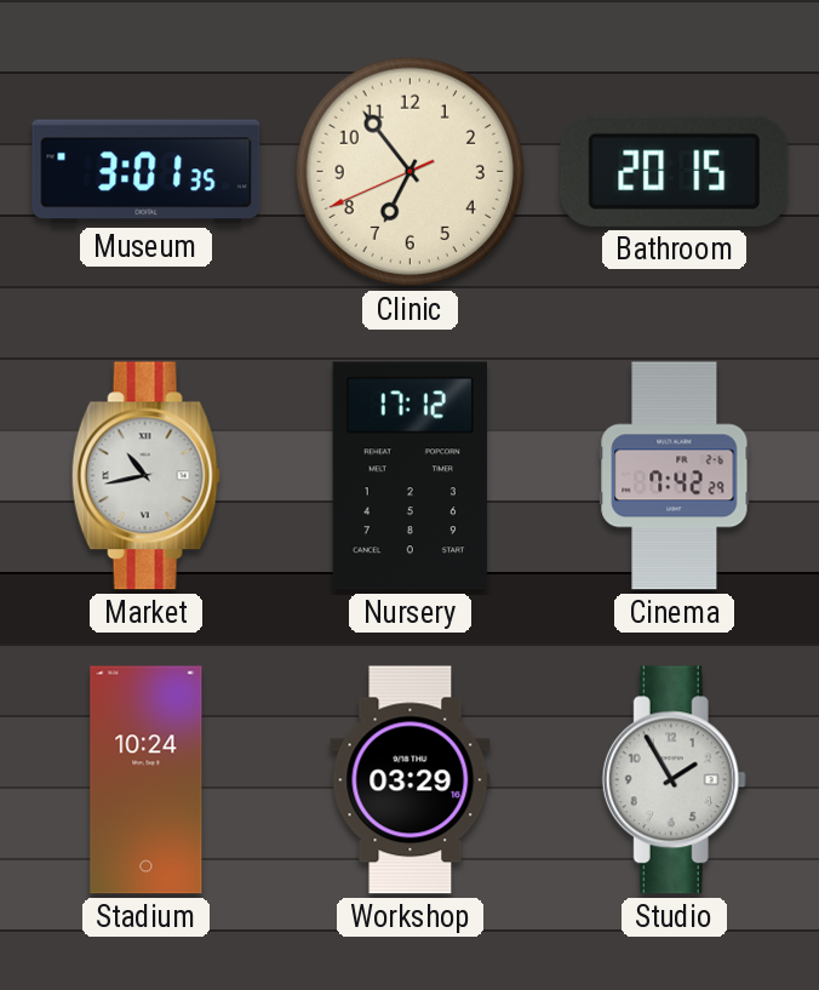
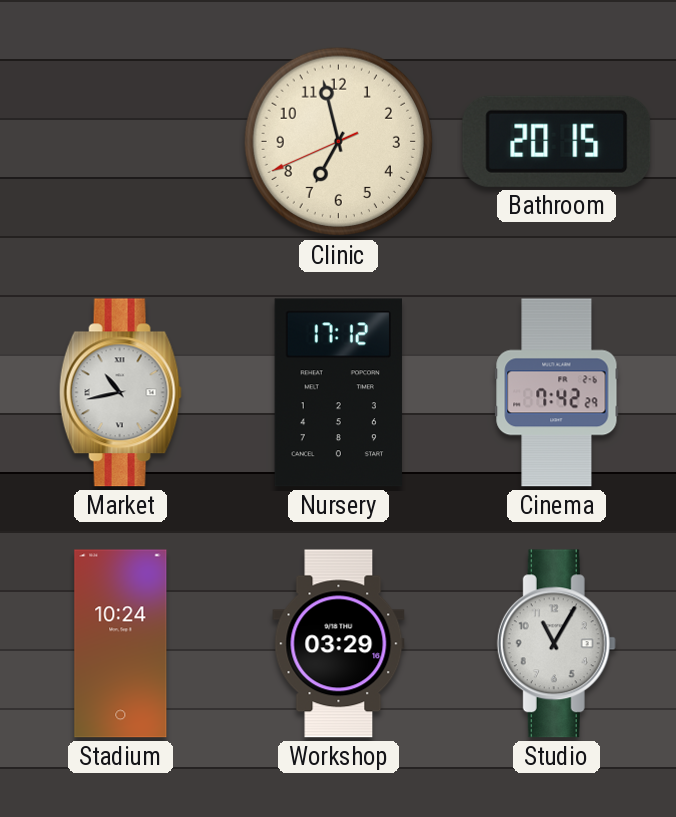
Museum: 3:01 -> none (147, 172)
Clinic: 6:53 -> 6:57 (339, 142)
Studio: 1:55 -> 11:05 (556, 644)
